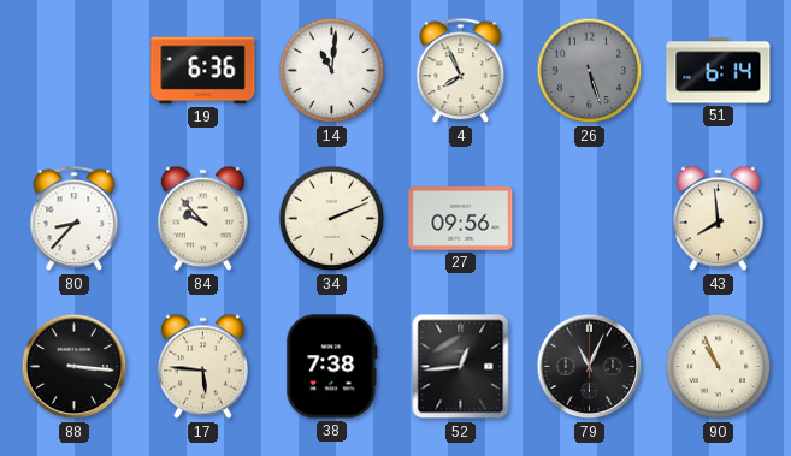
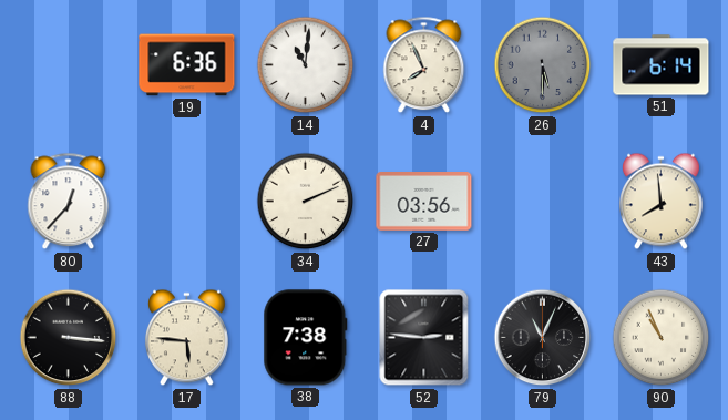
26: 5:27 -> 5:30 (543, 65)
80: 8:37 -> 12:37 (69, 202)
84: 9:53 -> none (202, 219)
27: 09:56 -> 03:56 (424, 202)
52: 12:44 -> 2:46 (424, 338)
